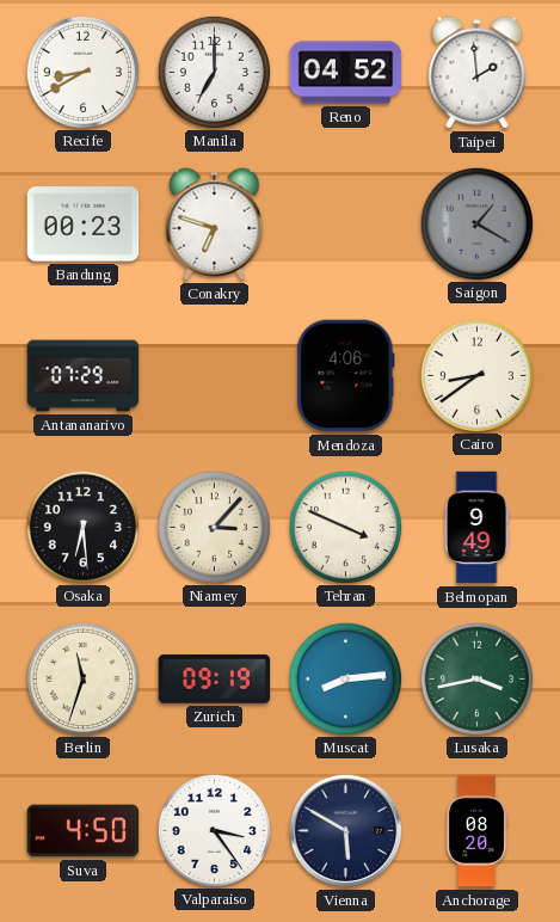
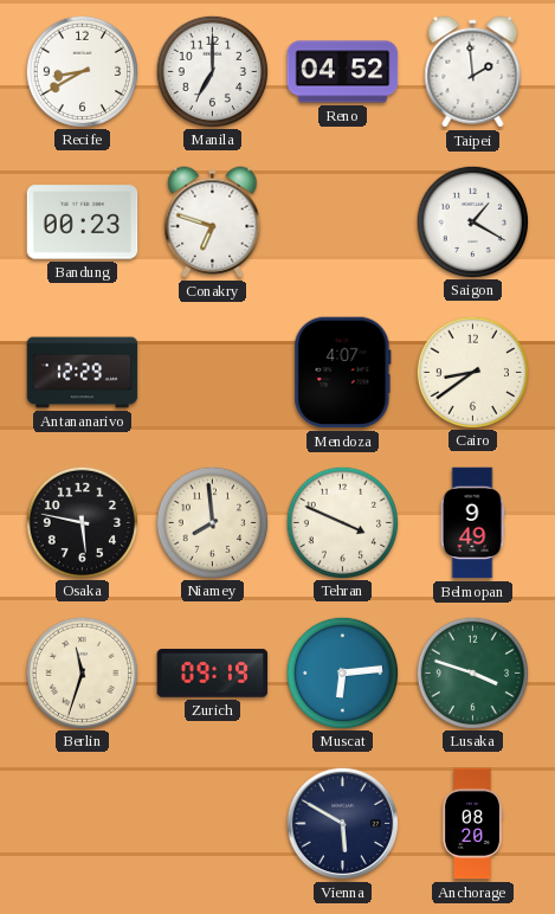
Saigon dial: grey -> white (472, 221)
Antananarivo: 07:29 -> 12:29 (83, 373)
Mendoza: 4:06 -> 4:07 (343, 373)
Osaka: 6:29 -> 5:47 (82, 522)
Niamey: 3:07 -> 7:59 (212, 522)
Muscat: 8:14 -> 6:14 (342, 672)
Lusaka: 3:43 -> 3:48 (472, 672)
Suva: 4:50 -> none (84, 831)
Valparaiso: 3:24 -> none (214, 830)
